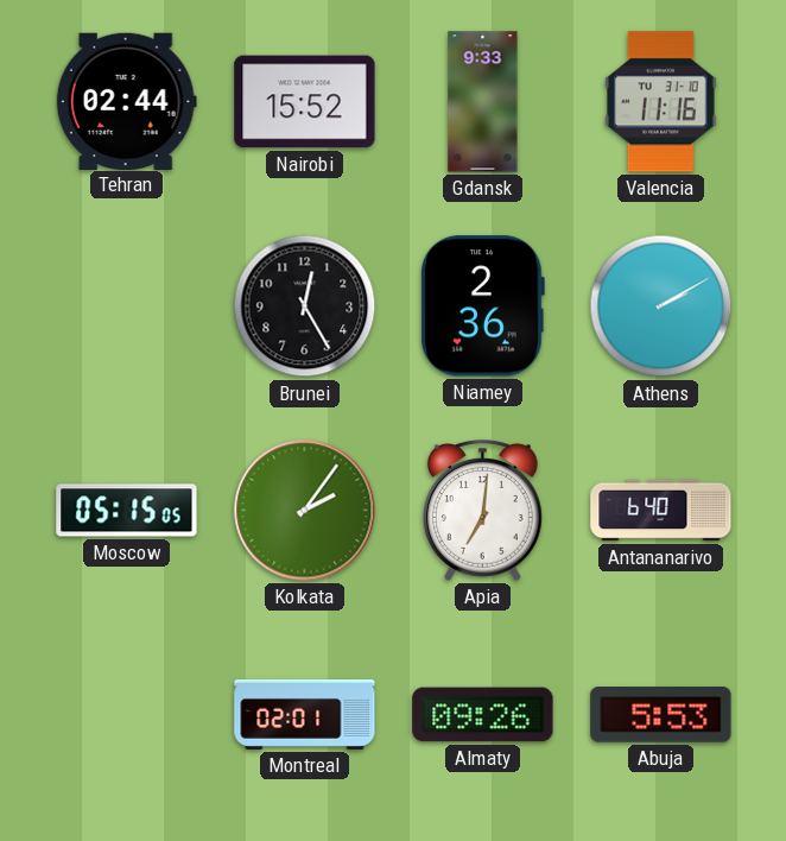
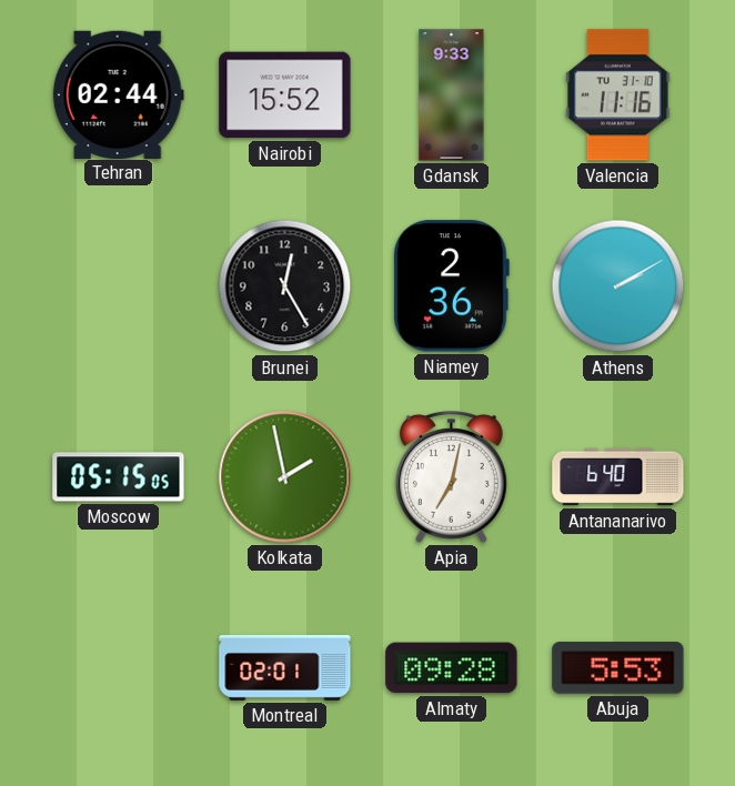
Kolkata: 2:06 -> 1:58 (285, 477)
Apia: 7:01 -> 7:02 (451, 477)
Almaty: 09:26 -> 09:28 (452, 668)
